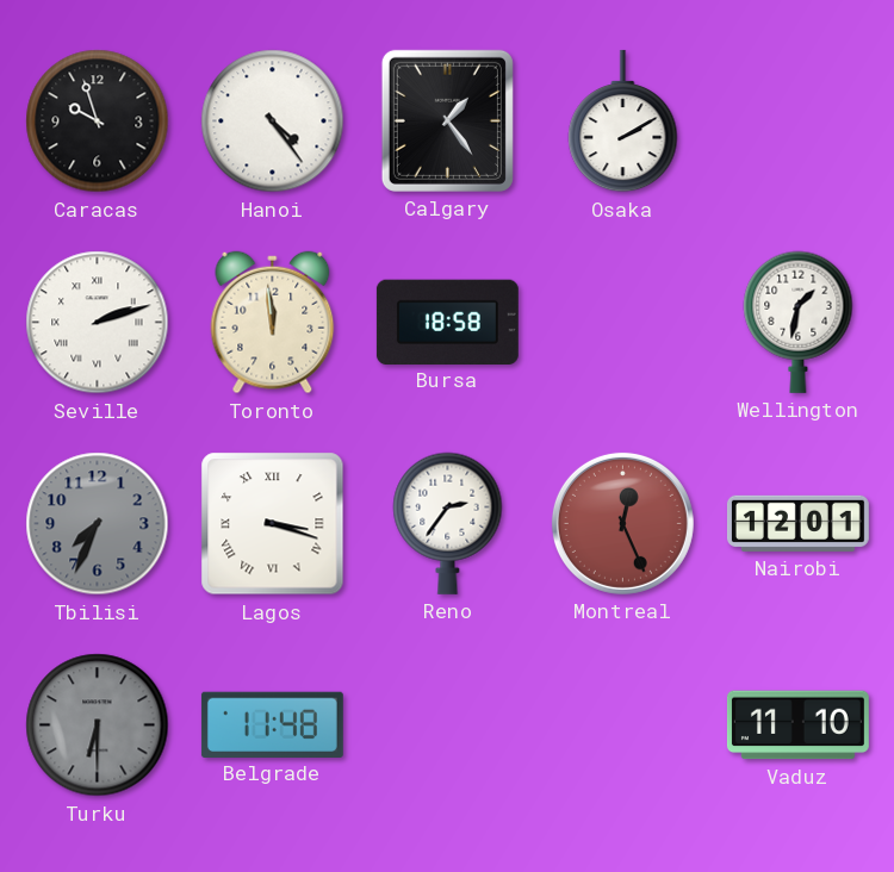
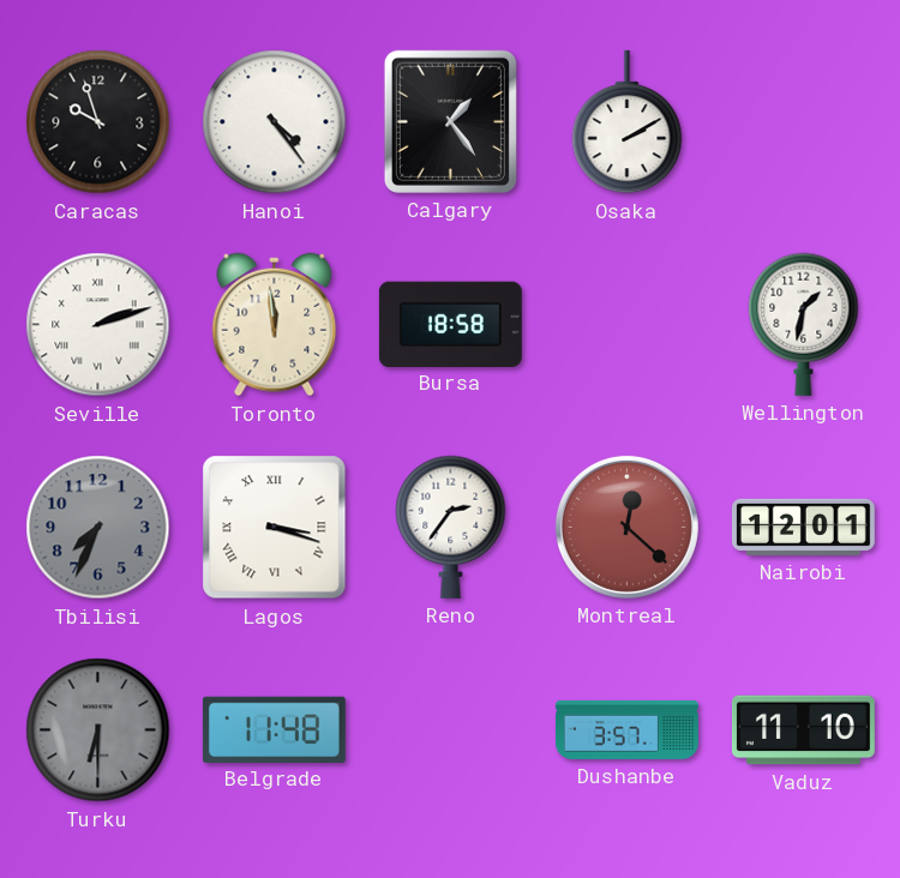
Montreal: 12:26 -> 12:22 (626, 527)
Dushanbe: none -> 3:57 (628, 729)
